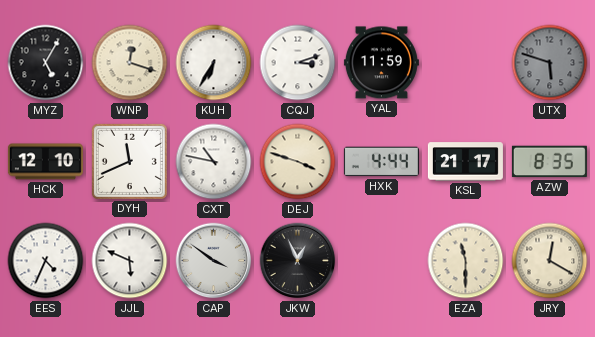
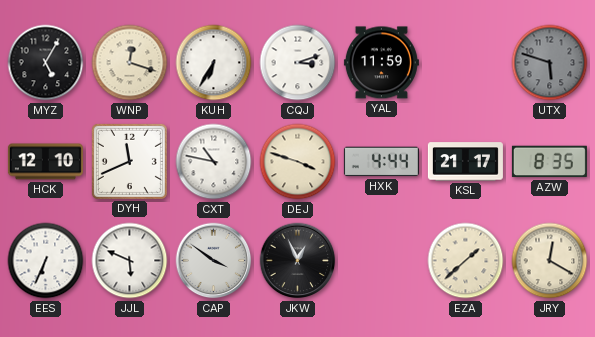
EES: 4:34 -> 6:34 (46, 261)
EZA: 11:30 -> 1:38 (466, 261)
